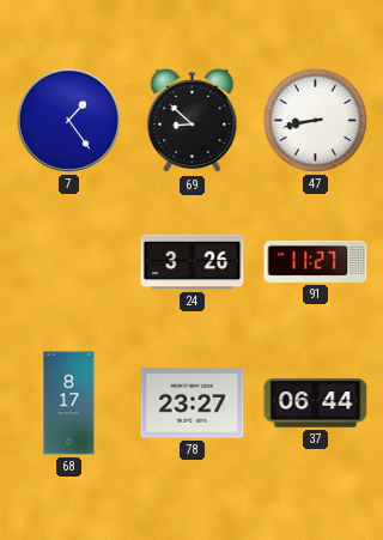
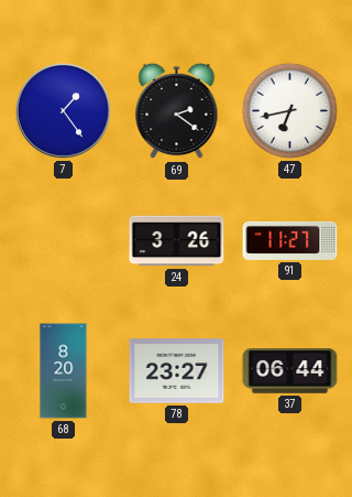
69: 8:52 -> 2:21 (177, 111)
47: 8:43 -> 6:43 (289, 110)
68: 8:17 -> 8:20 (64, 371)
